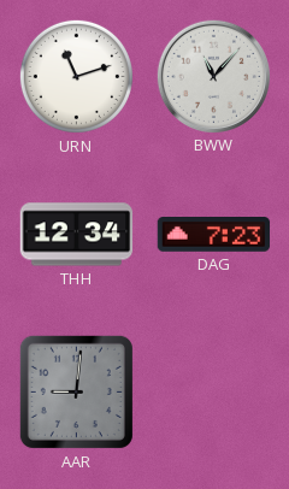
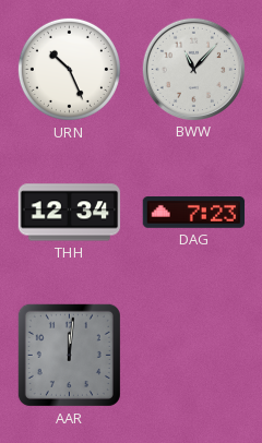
URN: 11:12 -> 10:26 (69, 69)
AAR: 9:01 -> 12:01 (69, 355)
